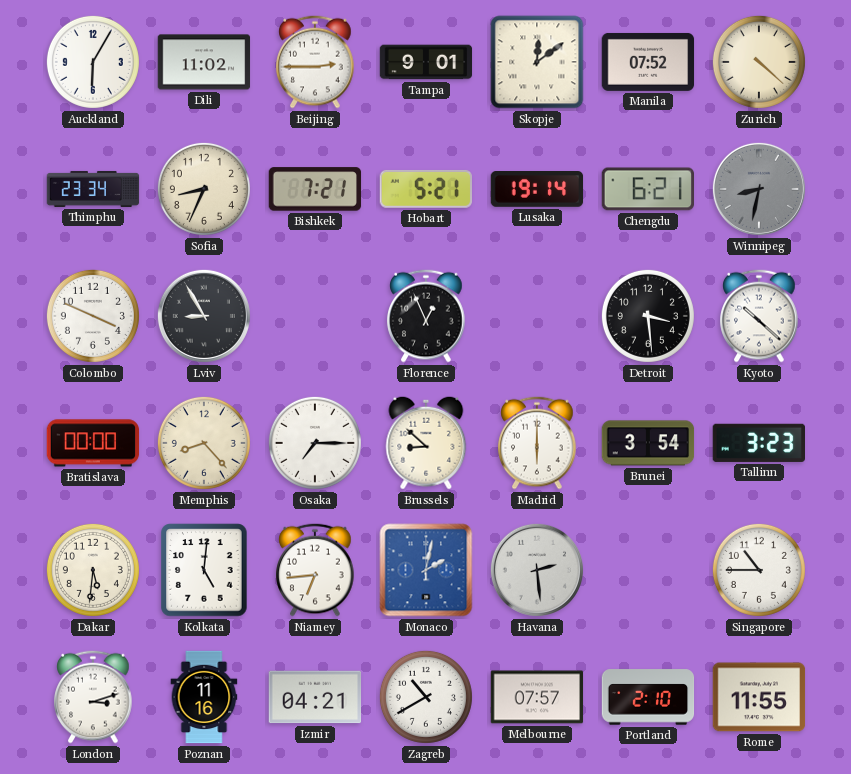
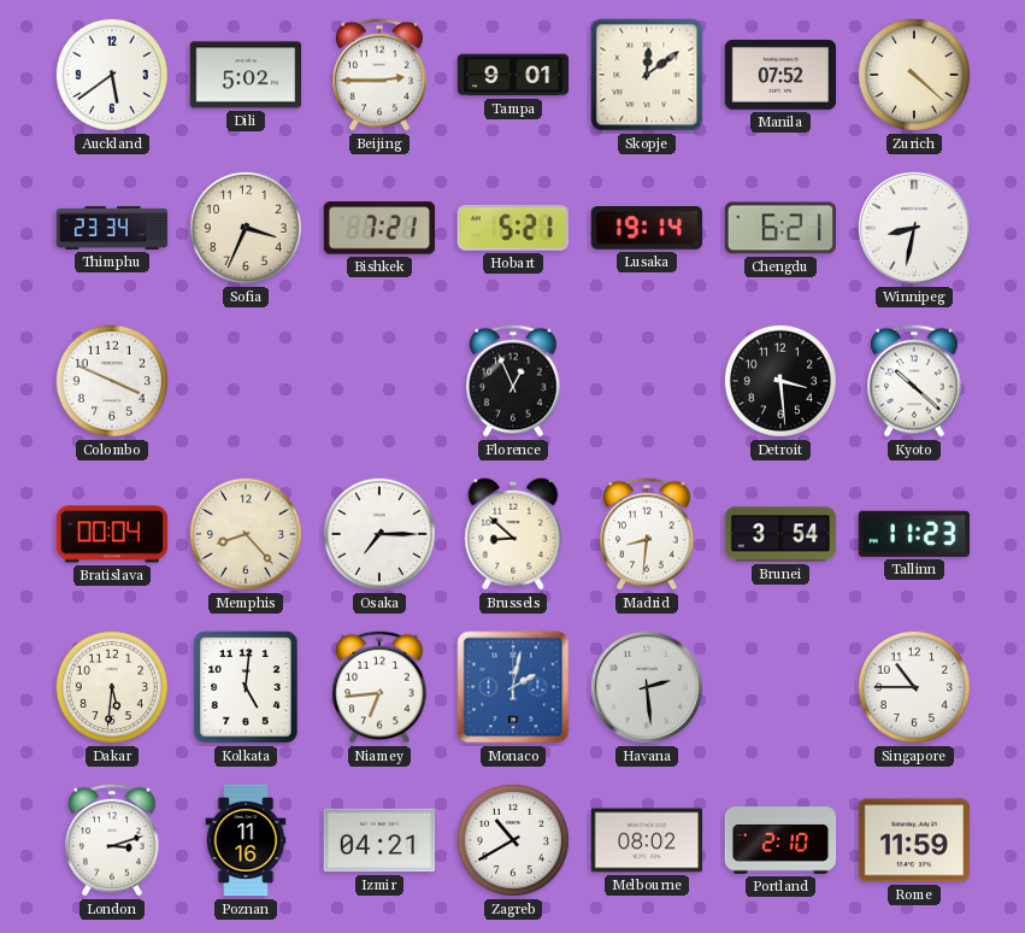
Auckland: 6:05 -> 5:39 (112, 75)
Dili: 11:02 -> 5:02 (246, 75)
Sofia: 8:34 -> 3:34 (246, 228)
Winnipeg dial: grey -> white (914, 228)
Lviv: 8:55 -> none (204, 316)
Bratislava: 00:00 -> 00:04 (112, 534)
Madrid: 6:00 -> 8:31 (647, 534)
Tallinn: 3:23 -> 11:23 (913, 534)
Melbourne: 07:57 -> 08:02 (647, 840)
Rome: 11:55 -> 11:59 (914, 840)
